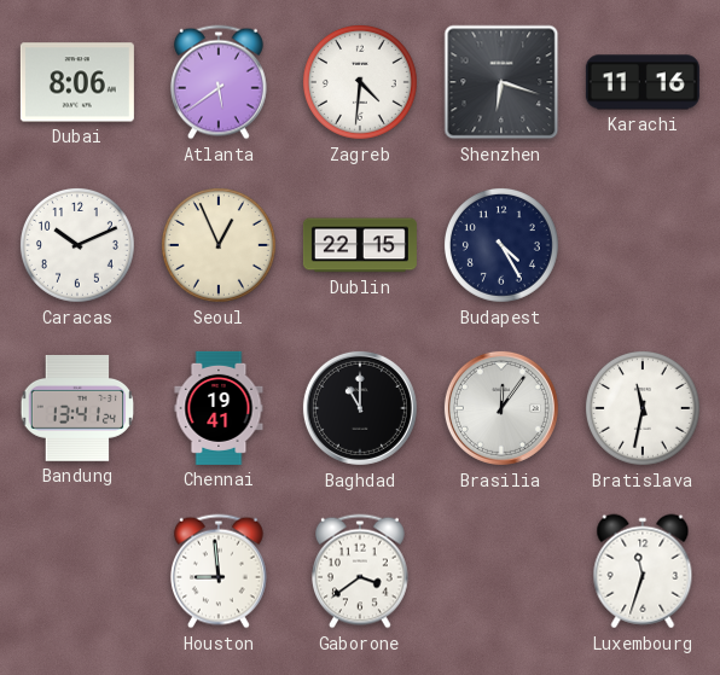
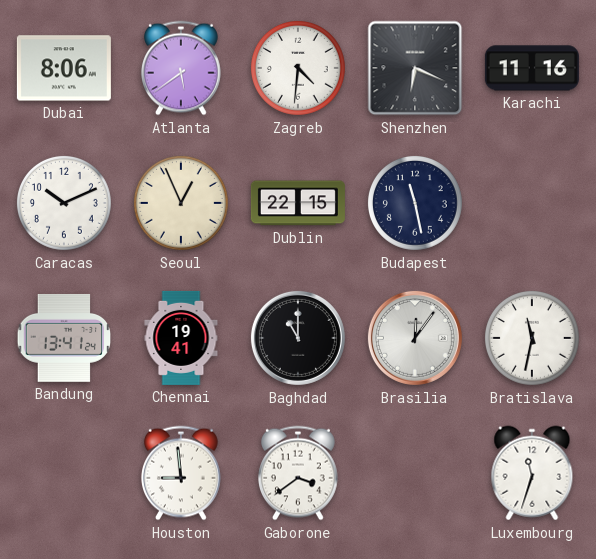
Shenzhen: 6:18 -> 6:19 (415, 68)
Budapest: 4:25 -> 11:28 (415, 203)
